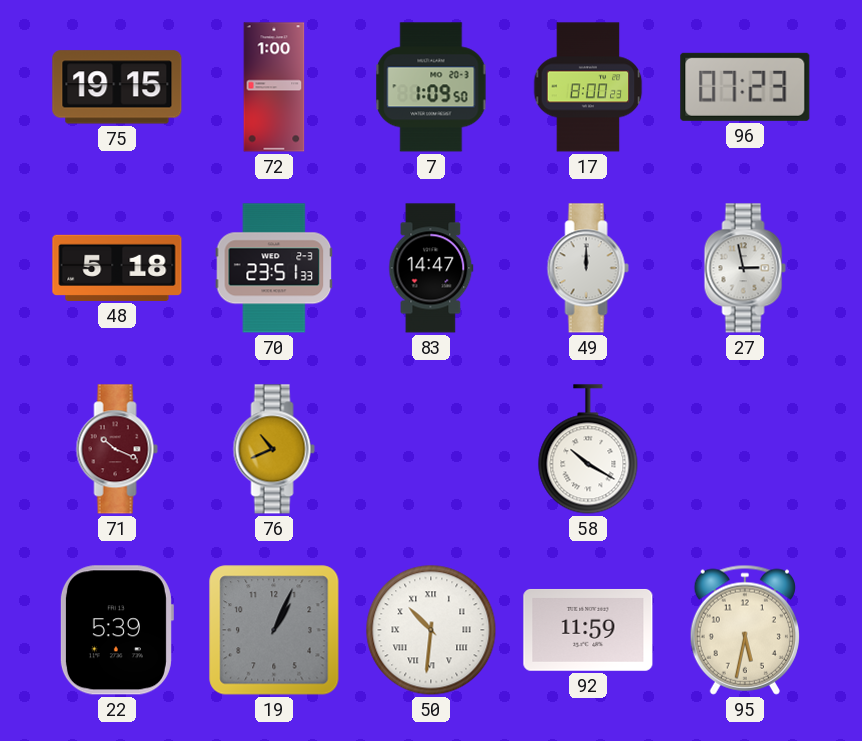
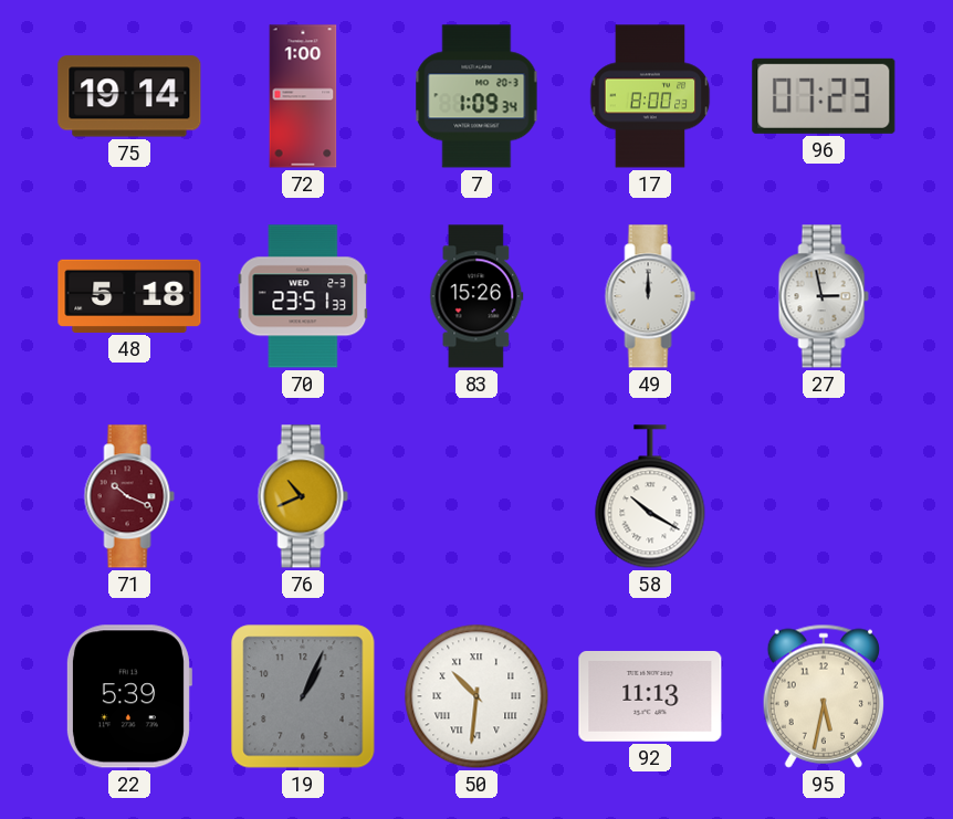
75: 19:15 -> 19:14 (129, 96)
7: 1:09:50 -> 1:09:34 (476, 96)
83: 14:47 -> 15:26 (476, 296)
92: 11:59 -> 11:13 (650, 696)
